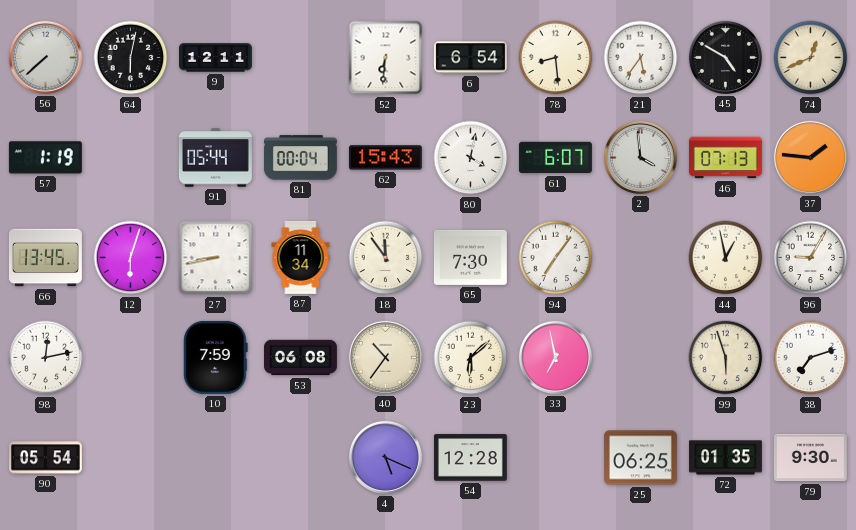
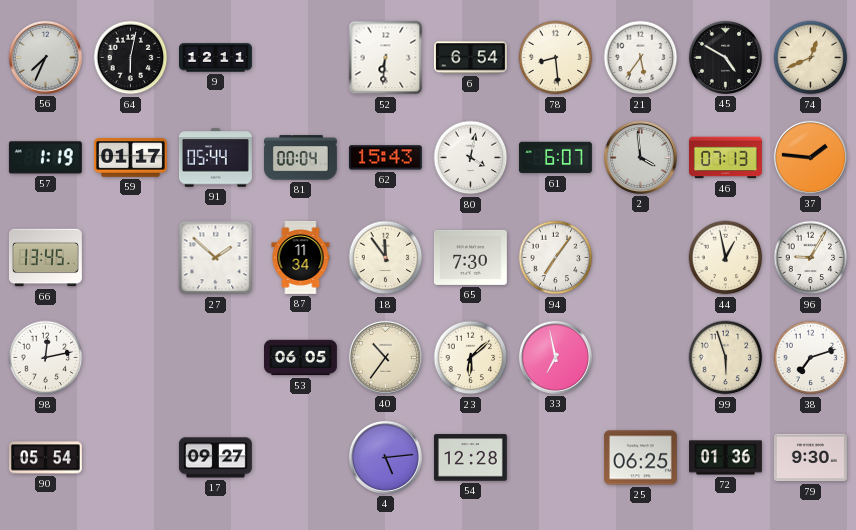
56: 7:38 -> 7:34 (45, 57)
59: none -> 01:17 (130, 158)
12: 6:03 -> none (131, 258)
27: 8:43 -> 1:52 (216, 258)
10: 7:59 -> none (216, 357)
53: 06:08 -> 06:05 (301, 358)
17: none -> 09:27 (215, 458)
4: 5:19 -> 5:14 (385, 457)
72: 01:35 -> 01:36 (726, 458)
